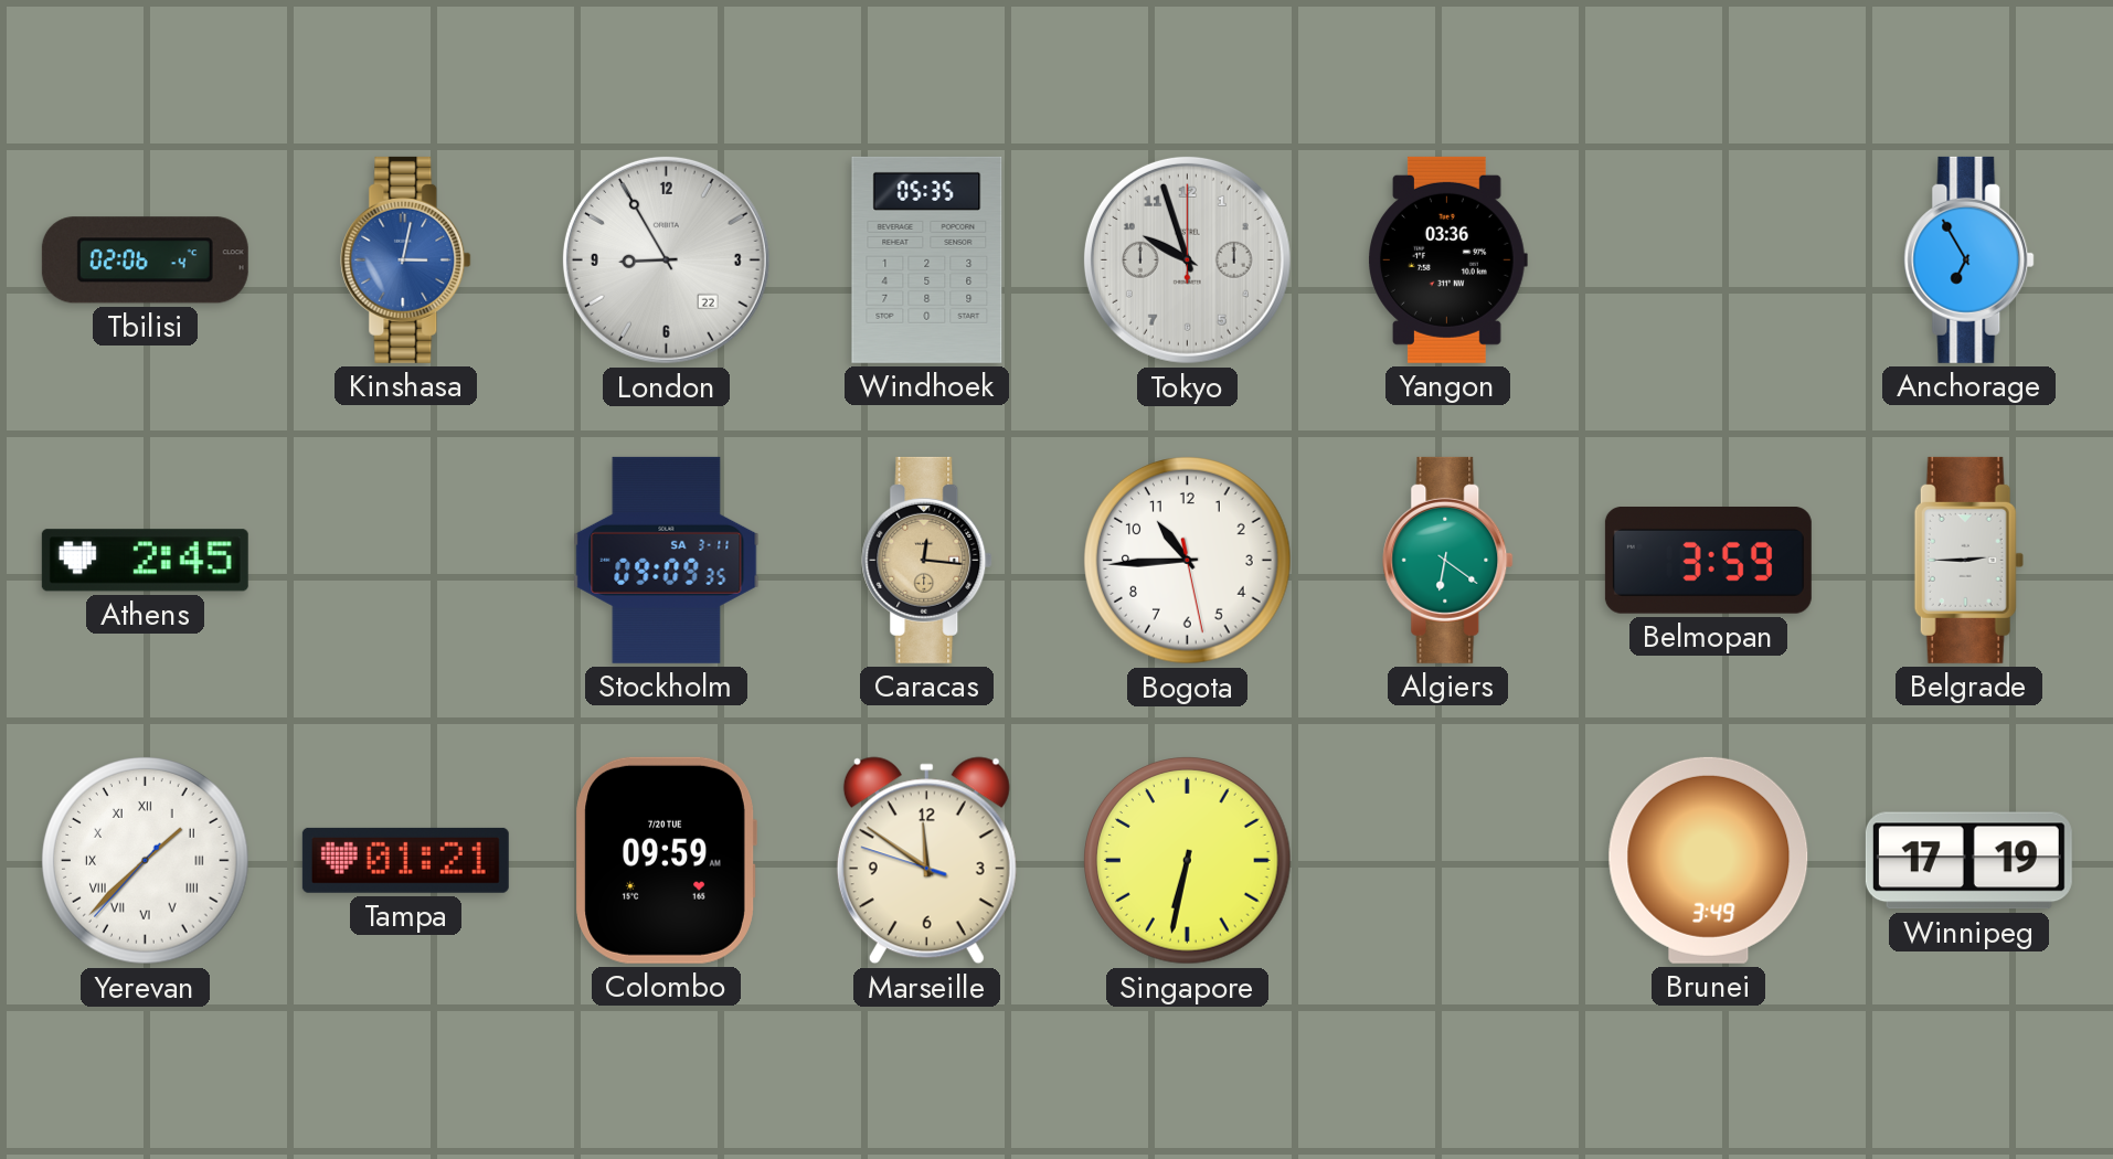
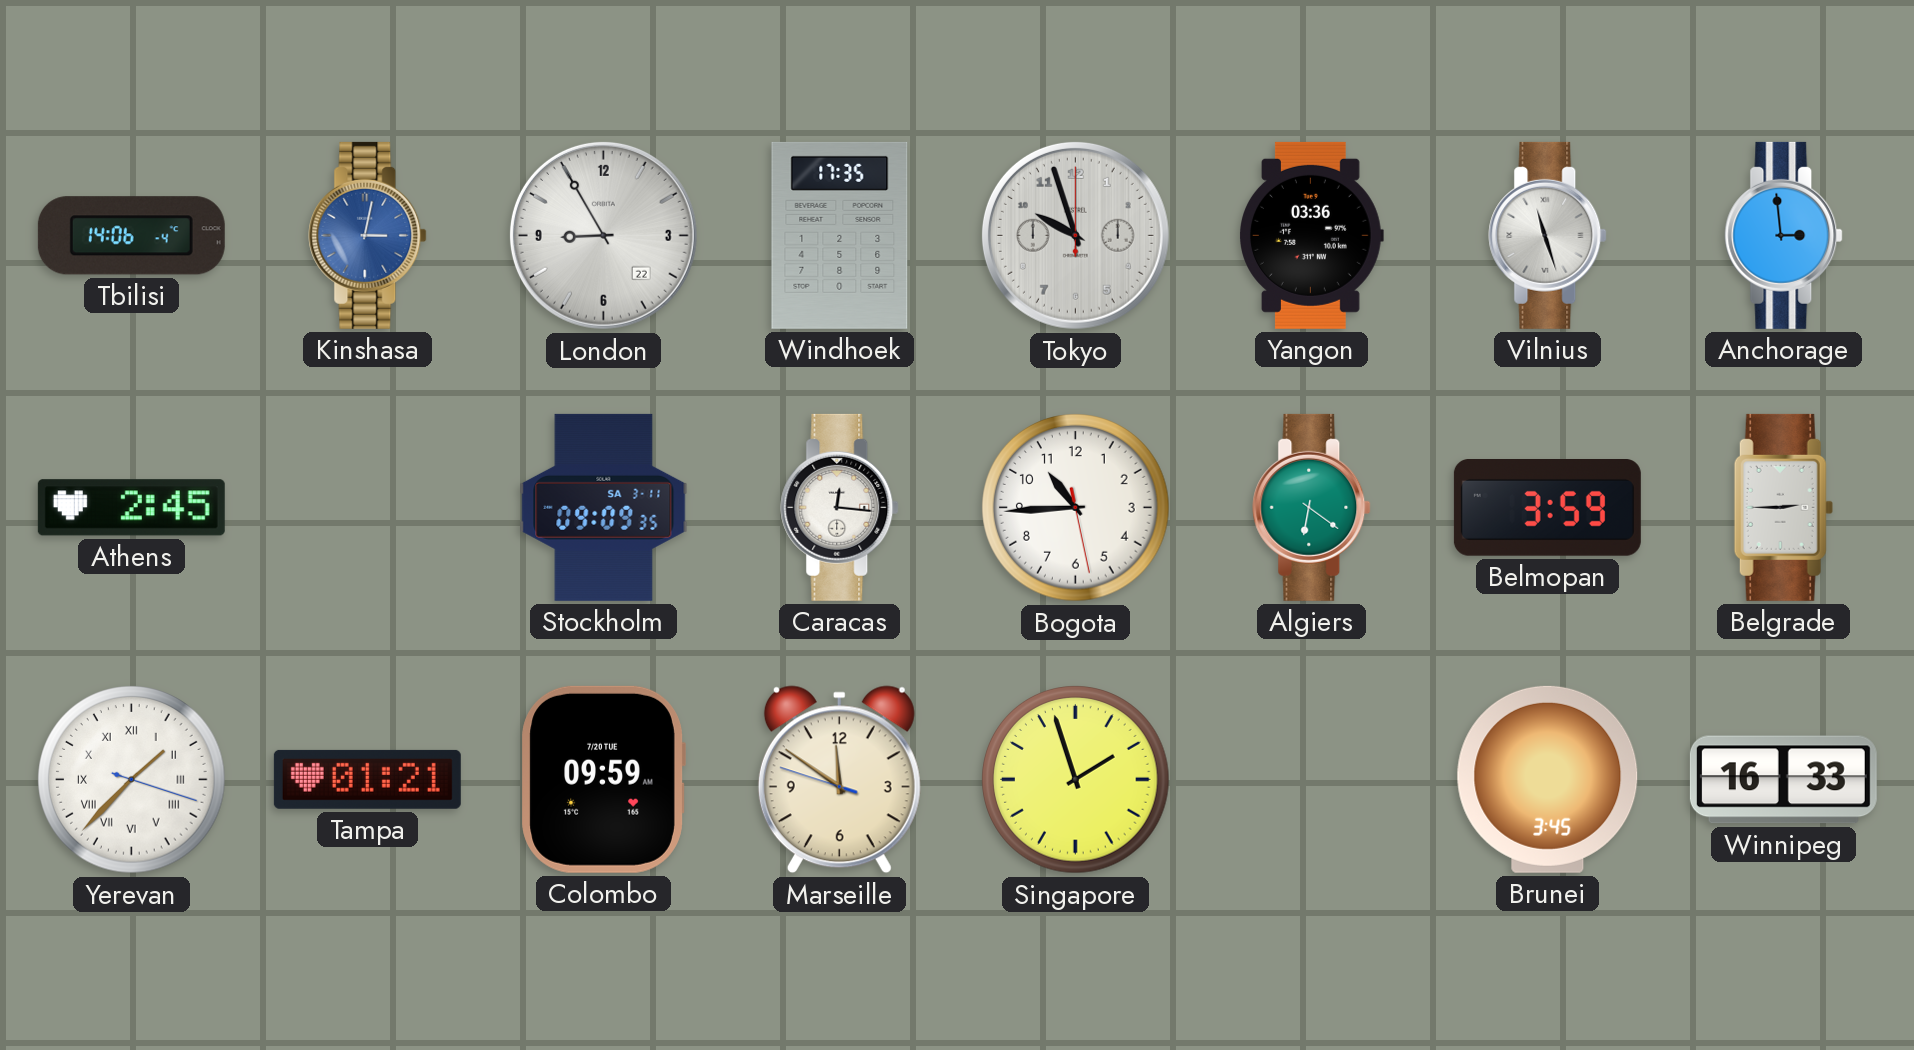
Tbilisi: 02:06 -> 14:06 (131, 236)
Windhoek: 05:35 -> 17:35 (840, 235)
Vilnius: none -> 11:27 (1548, 235)
Anchorage: 6:55 -> 2:59 (1784, 235)
Caracas dial: champagne -> white (840, 507)
Yerevan: 1:37:37 -> 1:37:18 (132, 780)
Singapore: 6:32 -> 1:57 (1076, 780)
Brunei: 3:49 -> 3:45 (1548, 779)
Winnipeg: 17:19 -> 16:33 (1783, 780)
